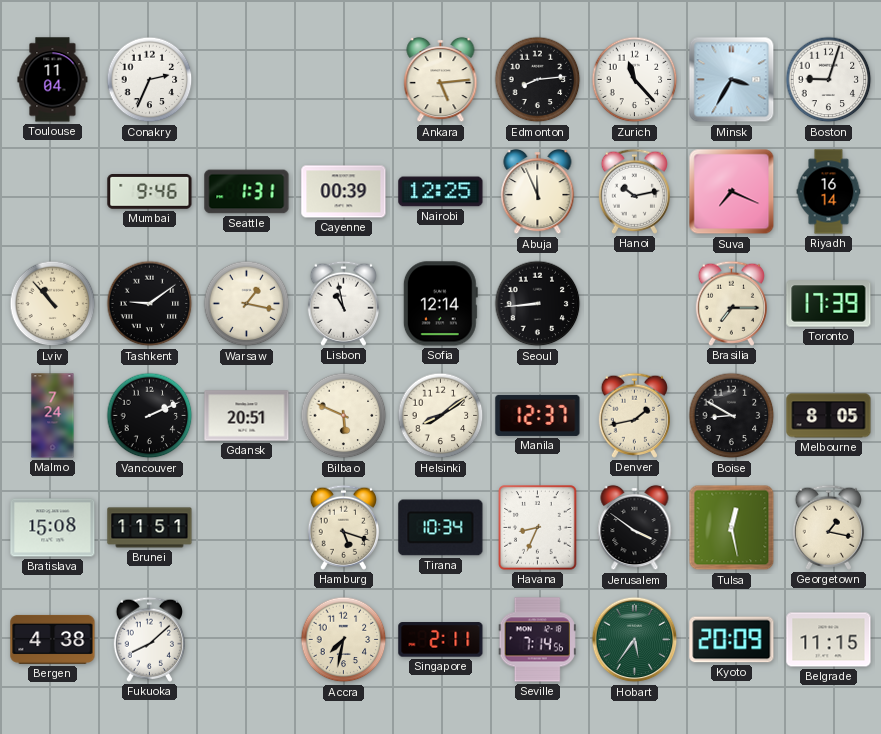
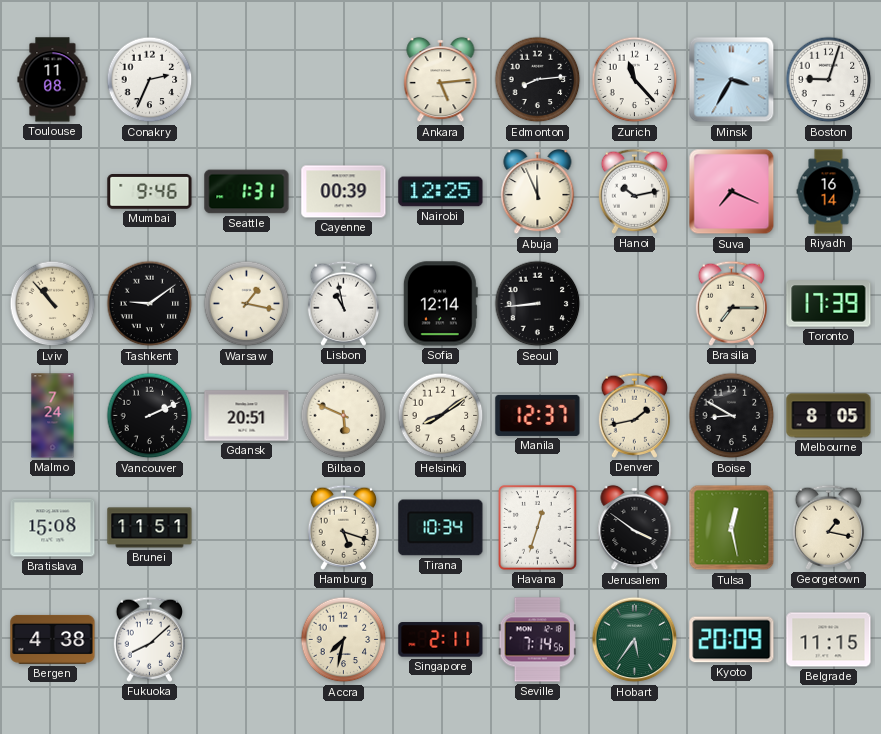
Toulouse: 11:04 -> 11:08 (53, 80)
Havana: 8:34 -> 12:33 (538, 528)
